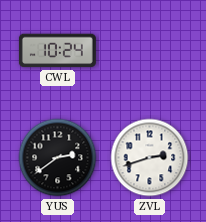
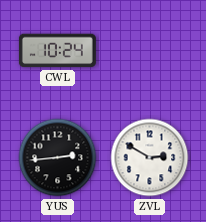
YUS: 2:39 -> 2:44 (58, 158)
ZVL: 2:42 -> 2:50 (150, 158)
